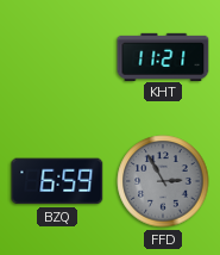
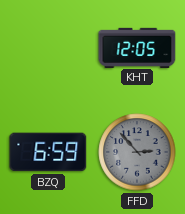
KHT: 11:21 -> 12:05 (137, 47)
FFD: 2:55 -> 2:53 (137, 152)
